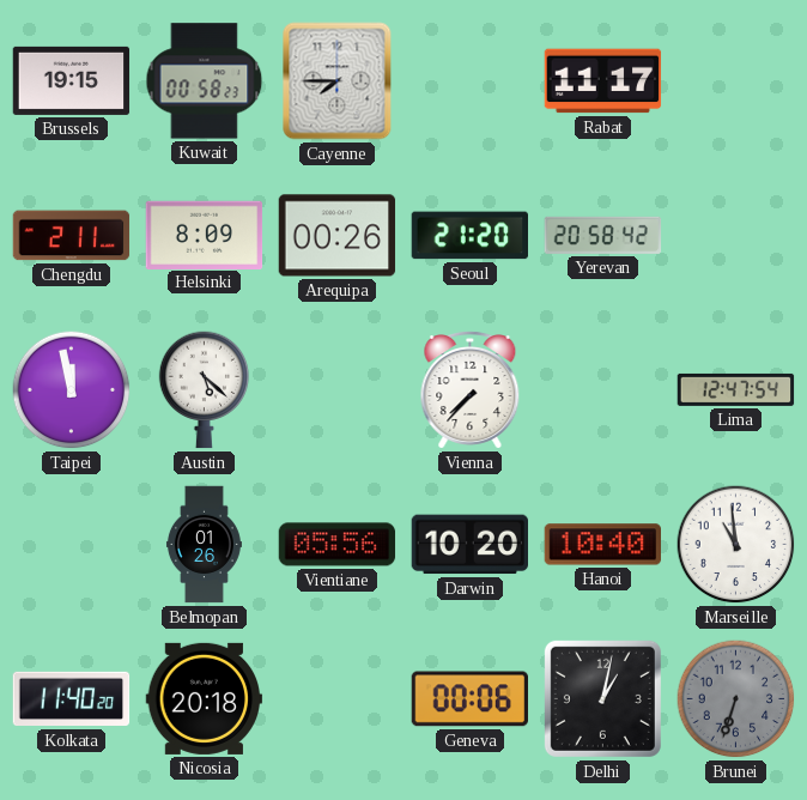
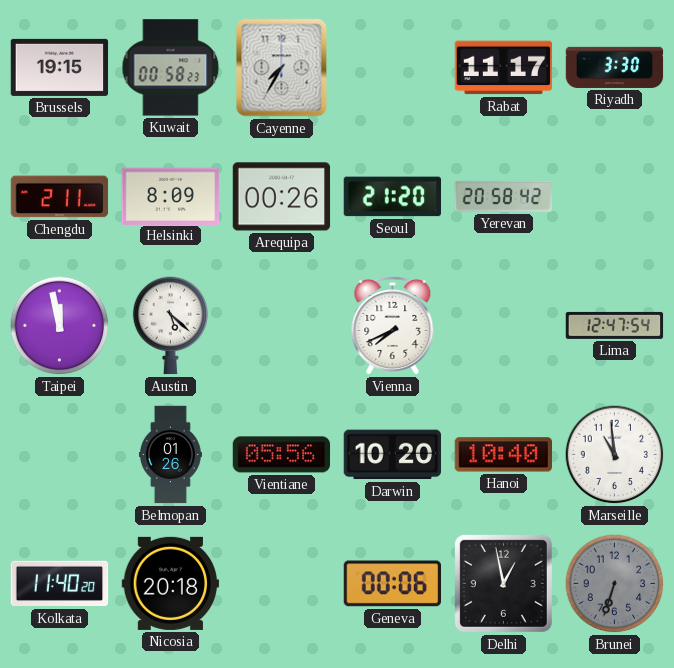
Cayenne: 7:45 -> 7:35 (282, 68)
Riyadh: none -> 3:30 (615, 67)
Vienna: 7:37 -> 7:41 (393, 326)
Delhi: 1:02 -> 12:58 (503, 583)
